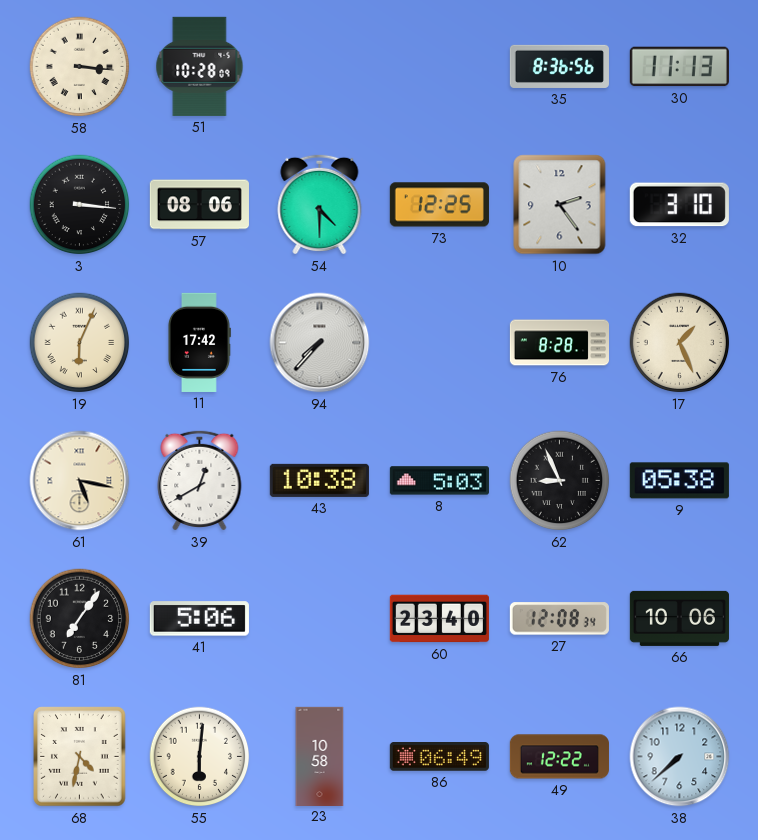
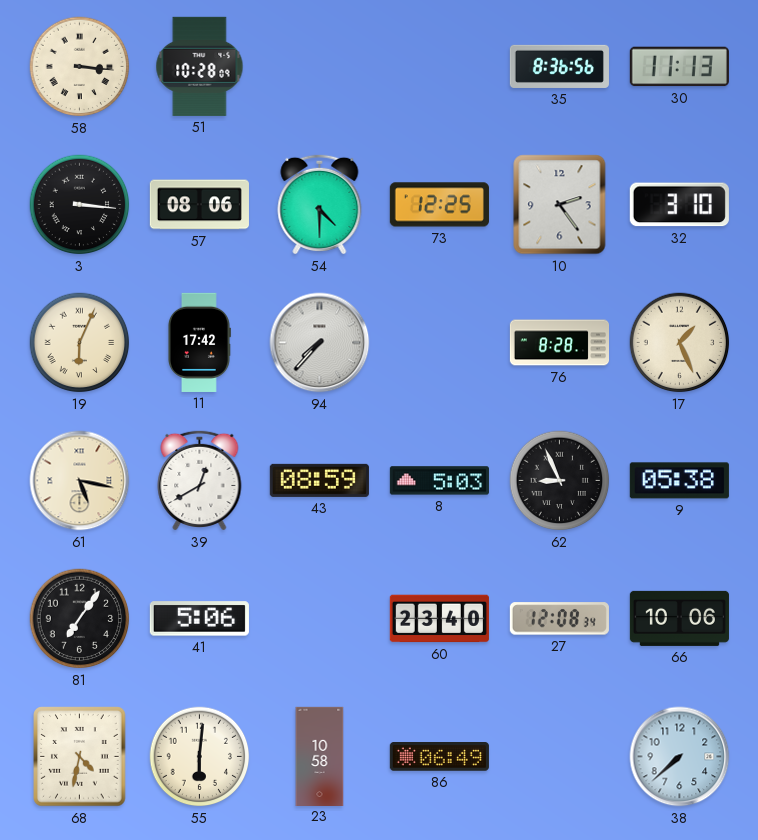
43: 10:38 -> 08:59 (319, 480)
49: 12:22 -> none (559, 757)
